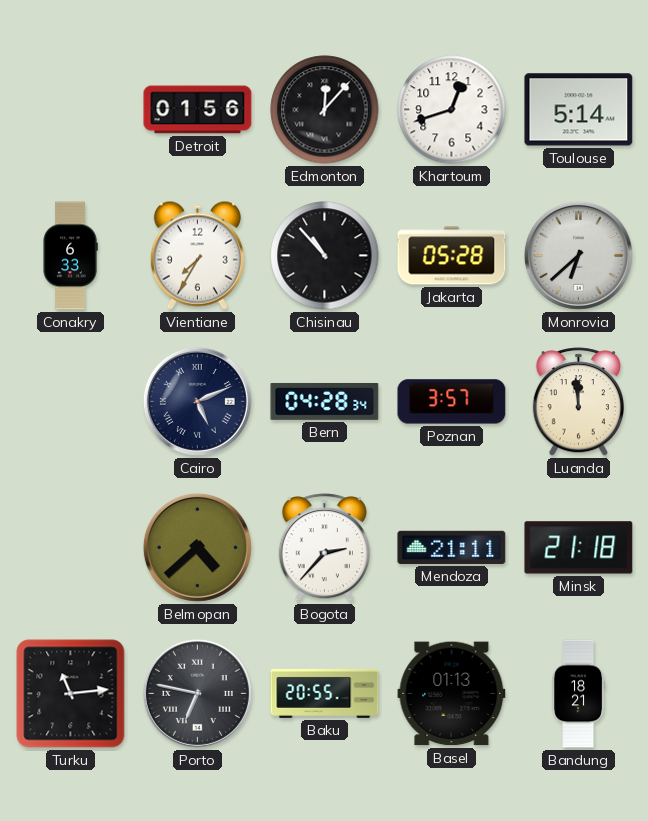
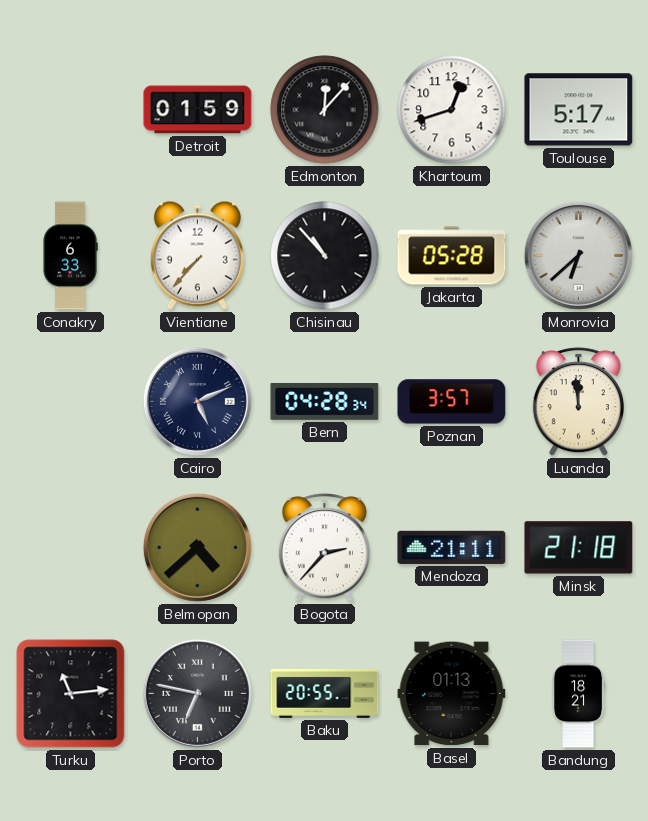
Detroit: 01:56 -> 01:59 (198, 110)
Toulouse: 5:14 -> 5:17 (579, 110)
Vientiane: 7:35 -> 7:37 (197, 255)
